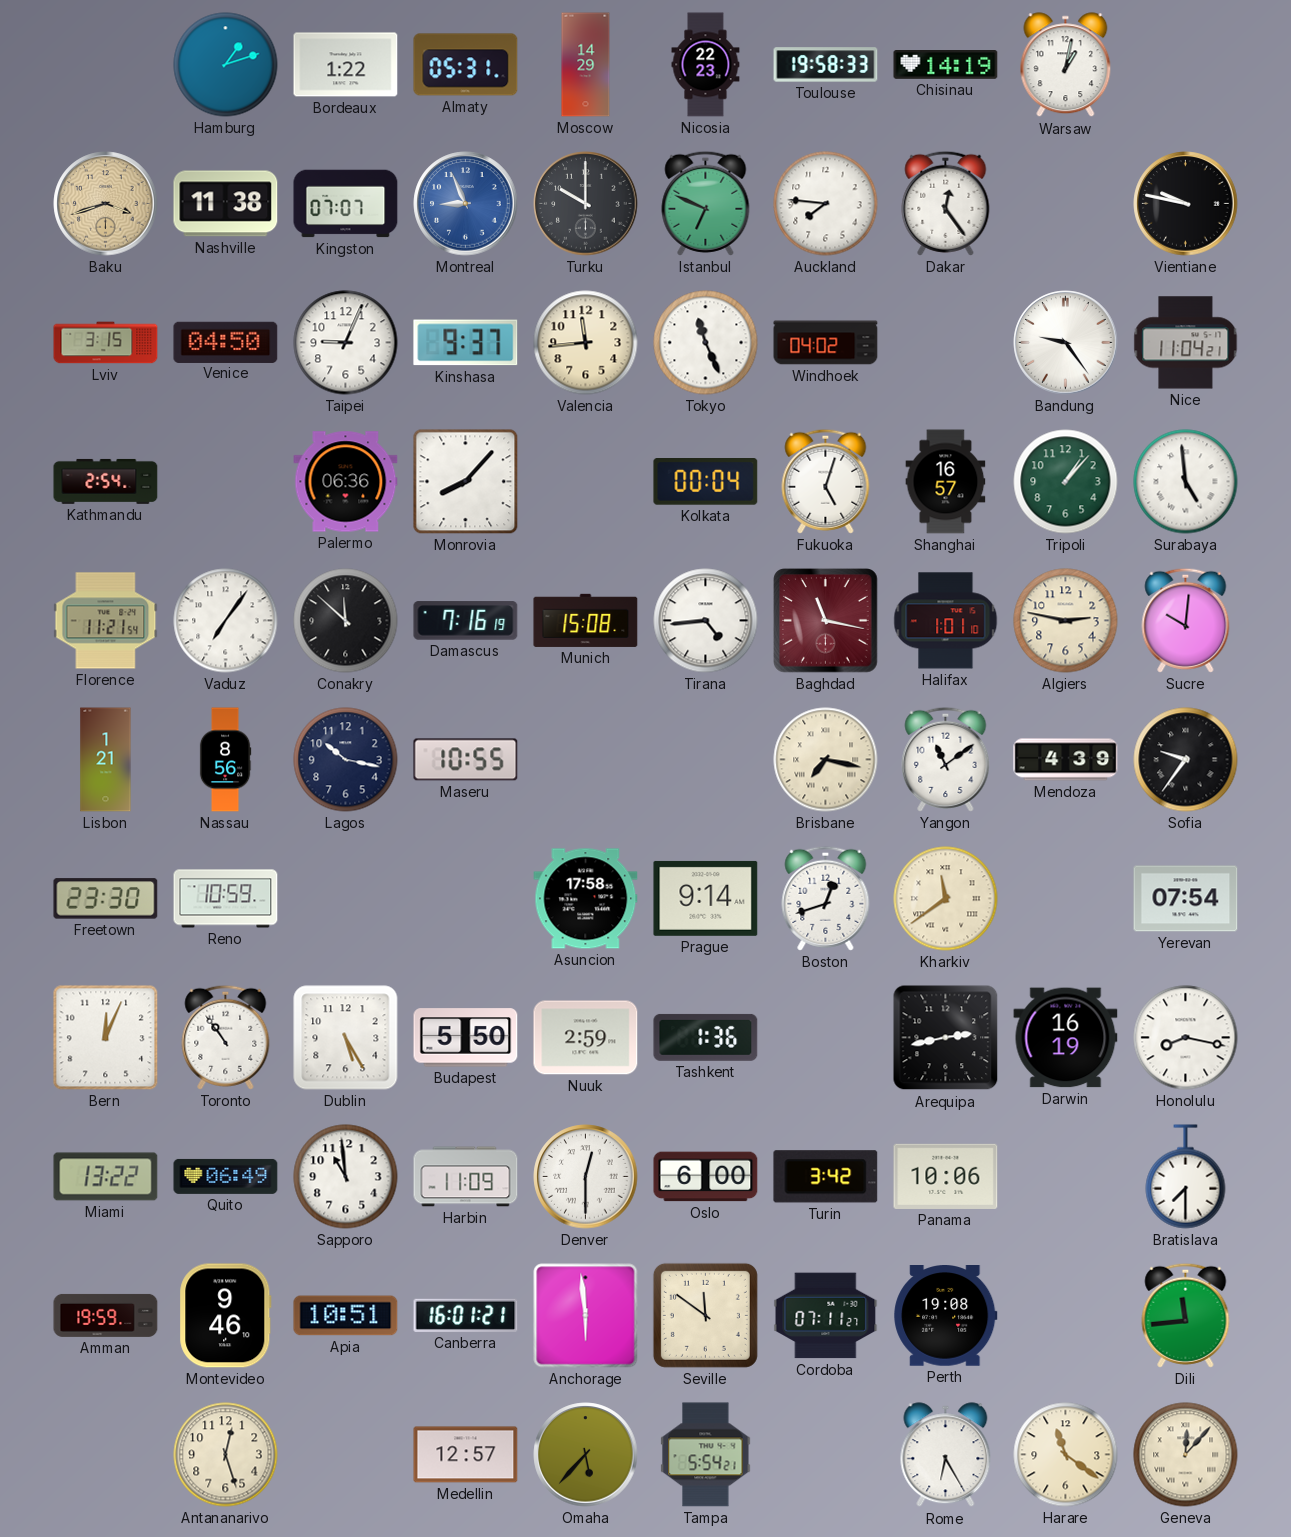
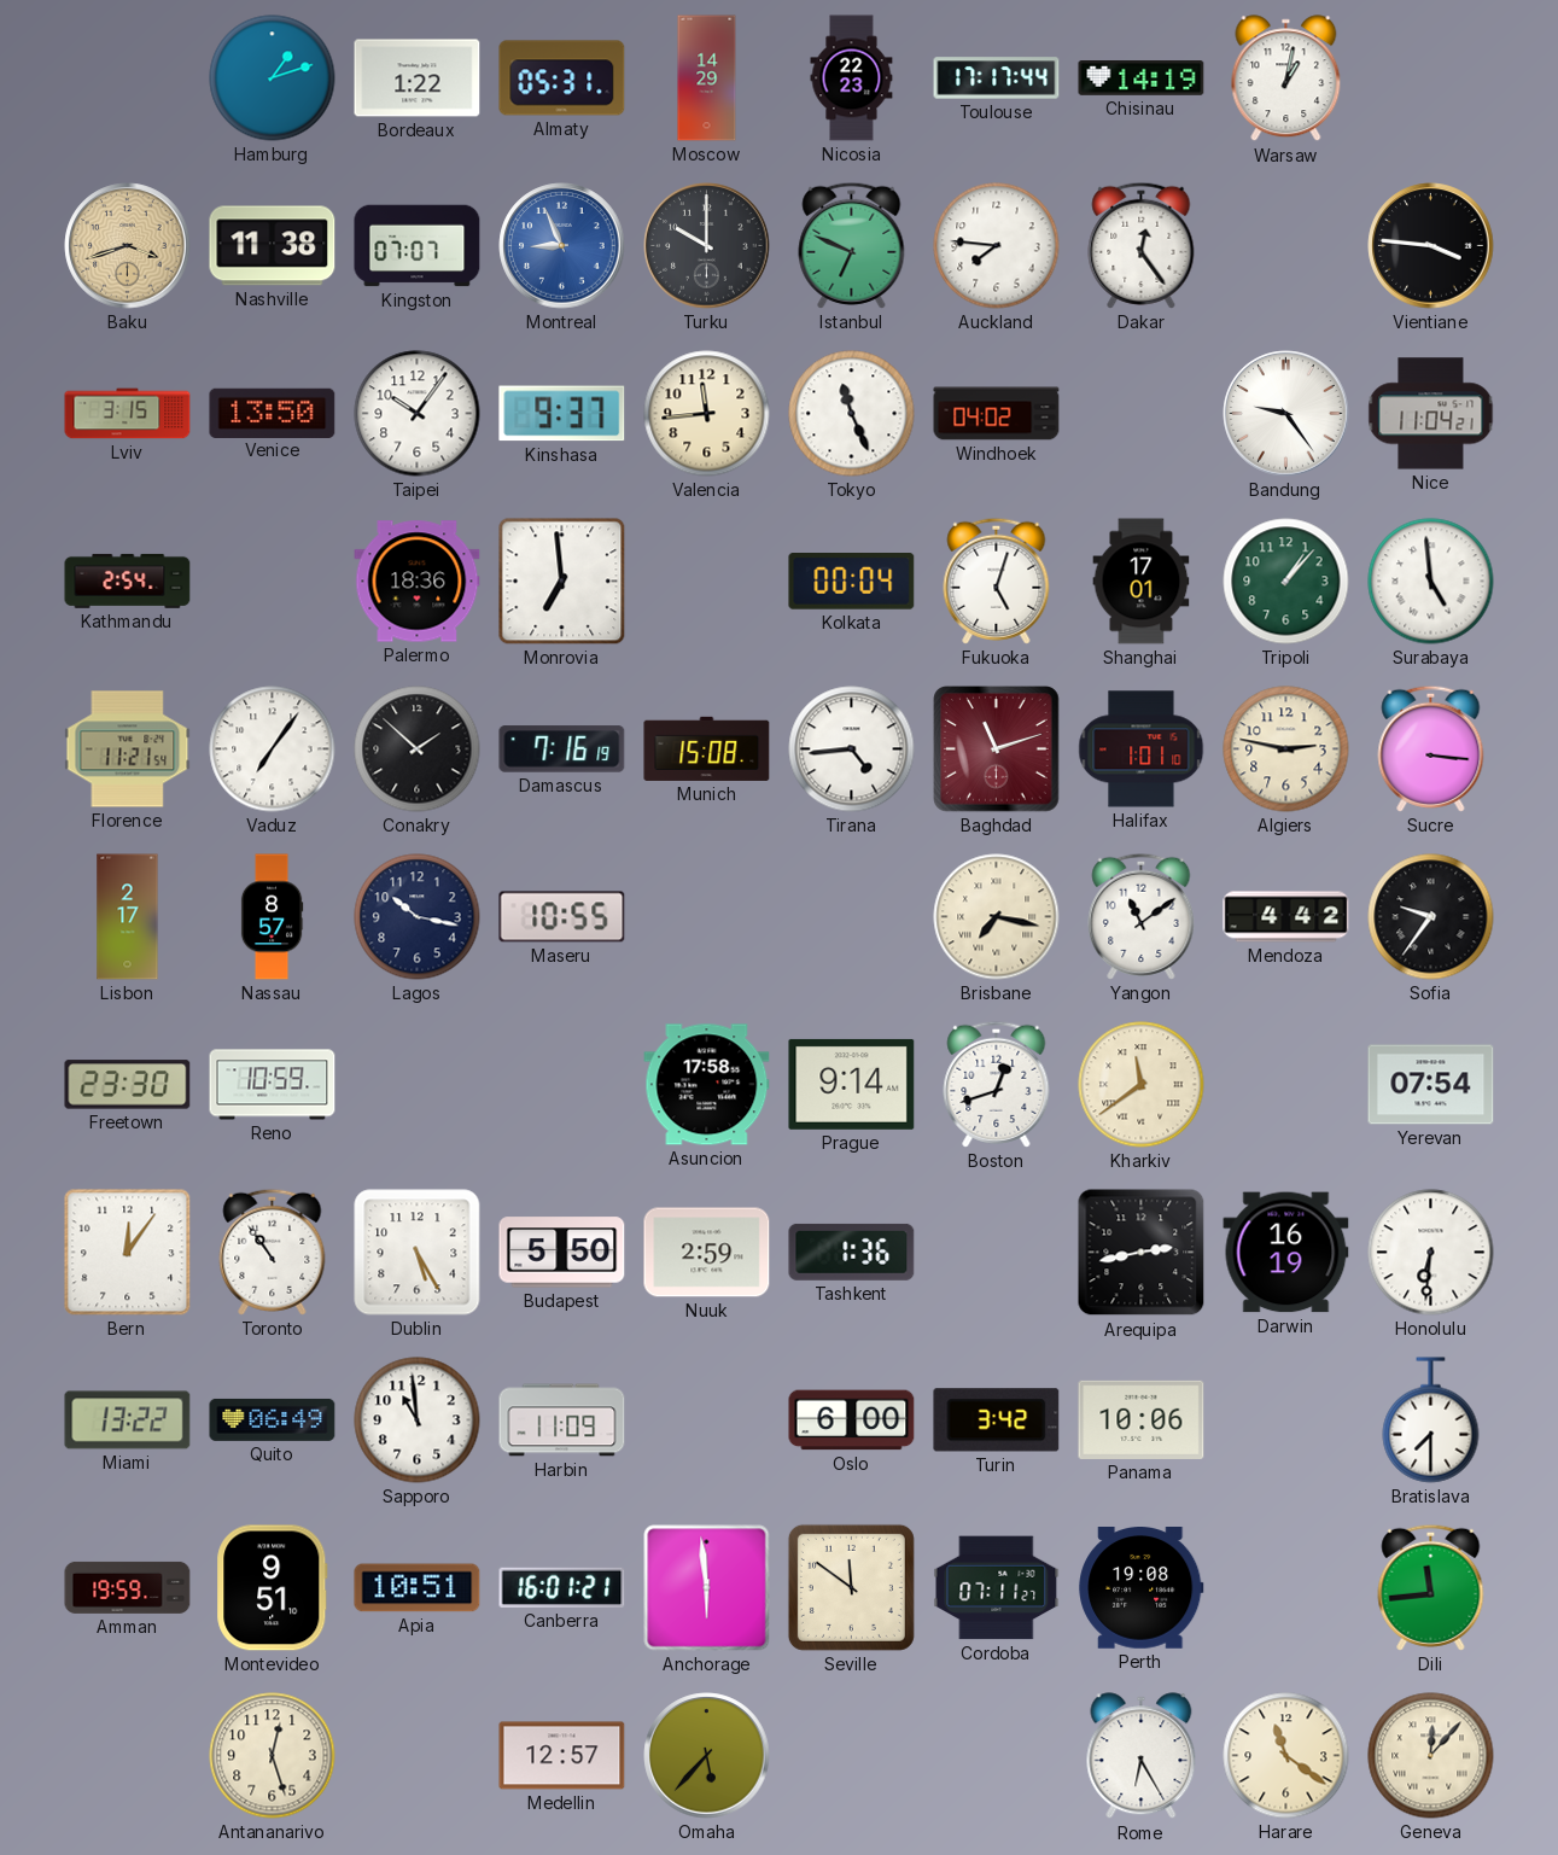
Toulouse: 19:58 -> 17:17 (997, 78)
Vientiane: 9:47 -> 3:46 (1431, 246)
Venice: 04:50 -> 13:50 (273, 413)
Taipei: 9:04 -> 10:06 (418, 414)
Palermo: 06:36 -> 18:36 (418, 582)
Monrovia: 8:07 -> 6:59 (562, 582)
Shanghai: 16:57 -> 17:01 (1142, 582)
Conakry: 11:52 -> 1:52 (418, 749)
Baghdad: 11:17 -> 11:12 (997, 749)
Sucre: 10:01 -> 3:16 (1431, 748)
Lisbon: 1:21 -> 2:17 (128, 917)
Nassau: 8:56 -> 8:57 (272, 917)
Mendoza: 4:39 -> 4:42 (1286, 917)
Bern: 12:04 -> 12:06 (128, 1253)
Honolulu: 8:17 -> 6:31 (1431, 1253)
Denver: 12:30 -> none (586, 1177)
Montevideo: 9:46 -> 9:51 (273, 1588)
Tampa: 5:54 -> none (706, 1455)
